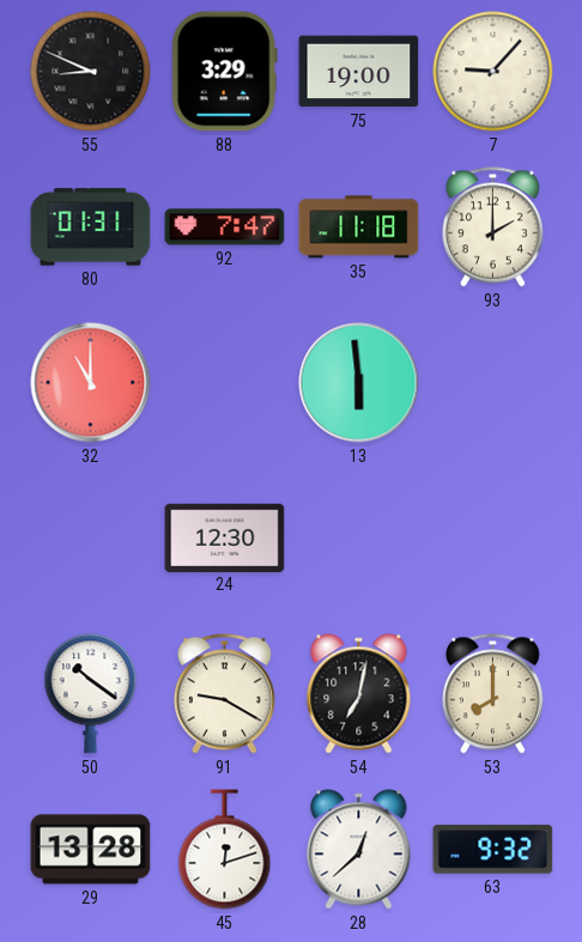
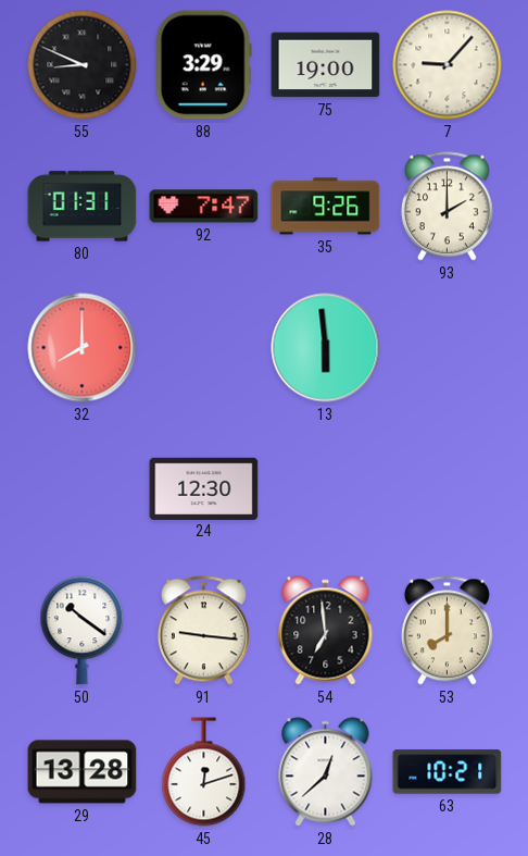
35: 11:18 -> 9:26 (326, 207)
32: 11:00 -> 8:00 (83, 348)
91: 9:20 -> 9:16 (203, 631)
54: 7:02 -> 6:59 (326, 631)
63: 9:32 -> 10:21 (448, 772)
